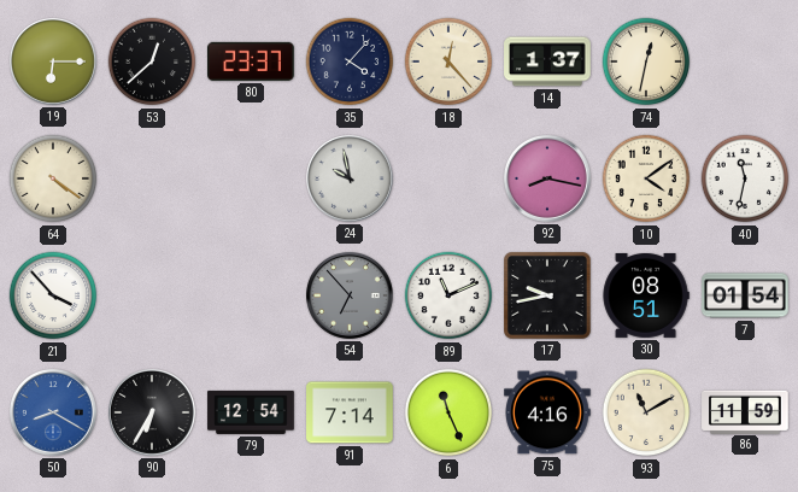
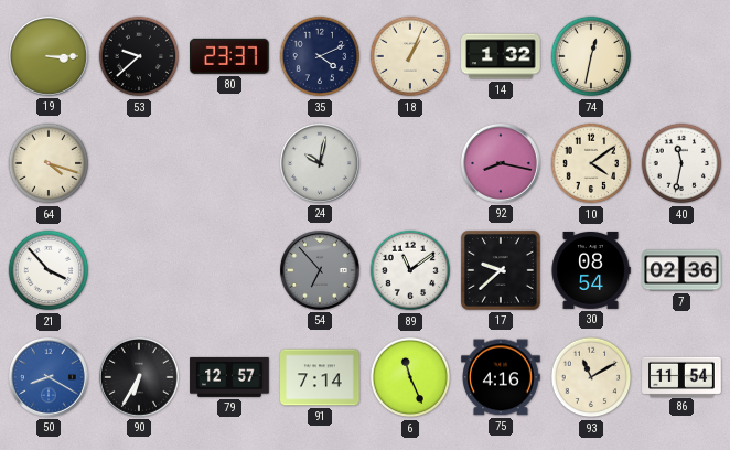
19: 6:15 -> 3:15 (50, 57)
53: 12:38 -> 9:38 (139, 56)
35: 4:07 -> 4:11 (320, 56)
18: 12:23 -> 1:04 (410, 56)
14: 1:37 -> 1:32 (501, 56)
64: 4:21 -> 4:18 (49, 163)
24: 9:58 -> 10:02 (321, 164)
89: 11:11 -> 11:09 (410, 270)
17: 9:43 -> 9:38 (501, 270)
30: 08:51 -> 08:54 (591, 270)
7: 01:54 -> 02:36 (681, 270)
79: 12:54 -> 12:57 (229, 377)
86: 11:59 -> 11:54 (681, 376)
